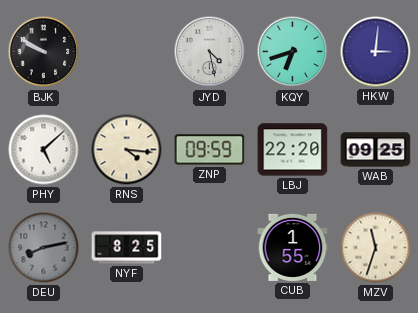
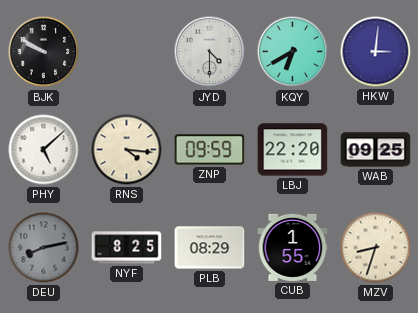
JYD: 4:28 -> 4:30 (210, 52)
KQY: 6:42 -> 6:40 (293, 52)
PLB: none -> 08:29 (210, 248)
MZV: 11:33 -> 8:33 (376, 248)
